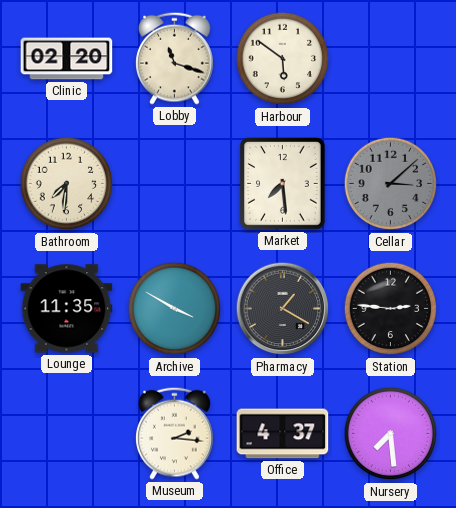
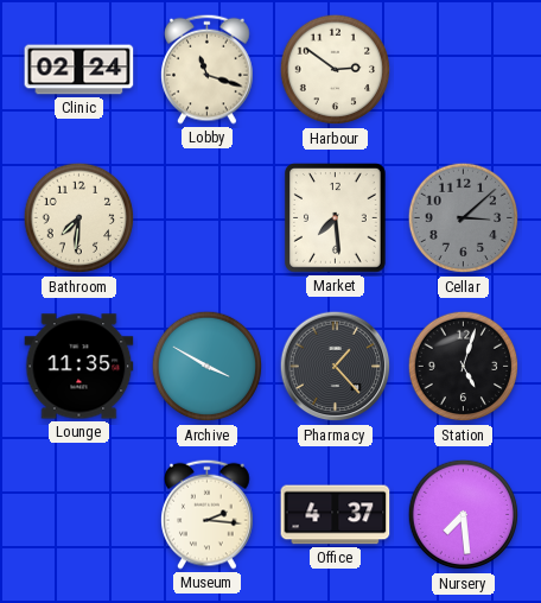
Clinic: 02:20 -> 02:24 (79, 70)
Harbour: 5:51 -> 2:51 (336, 70)
Pharmacy: 1:20 -> 1:23 (336, 367)
Station: 2:46 -> 5:03 (464, 367)
